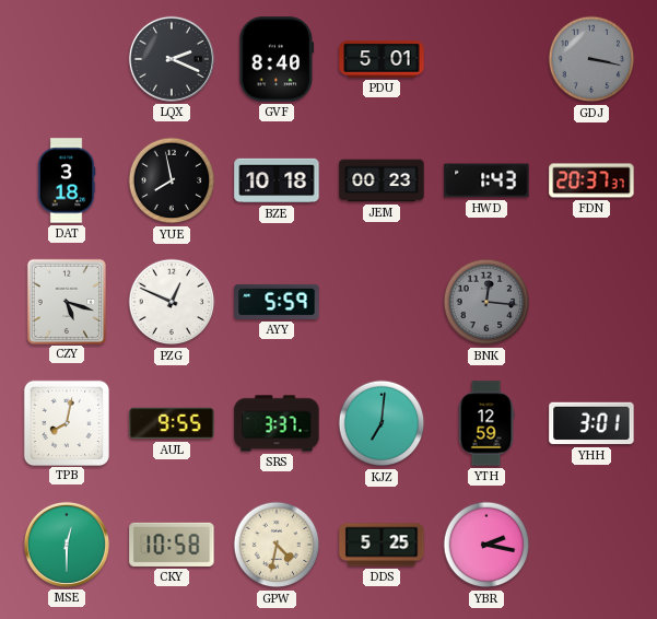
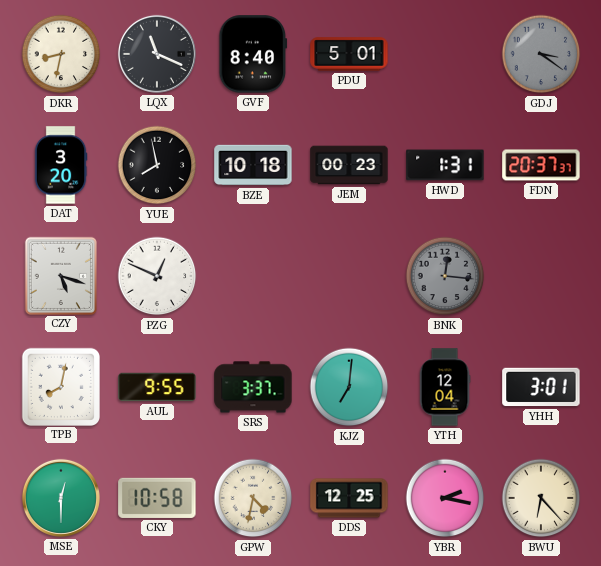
DKR: none -> 8:32 (61, 54)
LQX: 2:19 -> 11:19 (157, 54)
GDJ: 3:17 -> 3:21 (541, 54)
DAT: 3:18 -> 3:20 (61, 165)
HWD: 1:43 -> 1:31 (445, 165)
AYY: 5:59 -> none (277, 302)
YTH: 12:59 -> 12:04 (445, 387)
DDS: 5:25 -> 12:25 (349, 498)
BWU: none -> 6:23 (541, 498)
